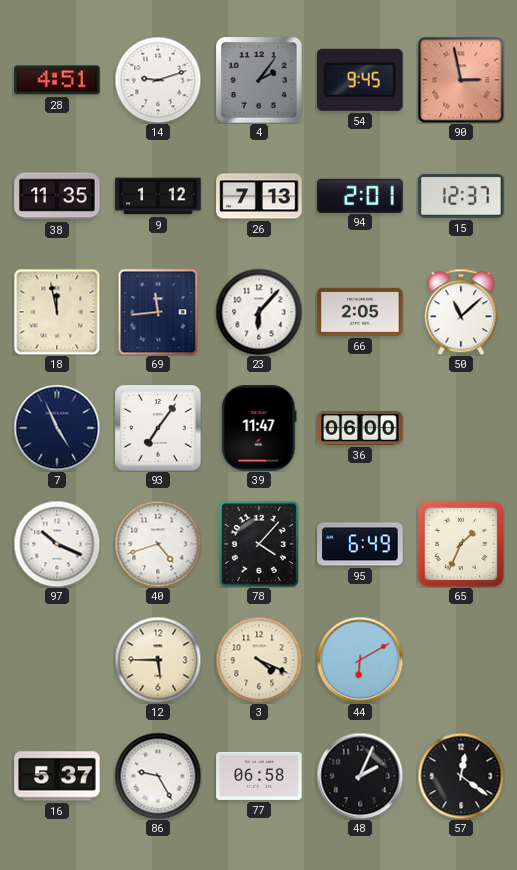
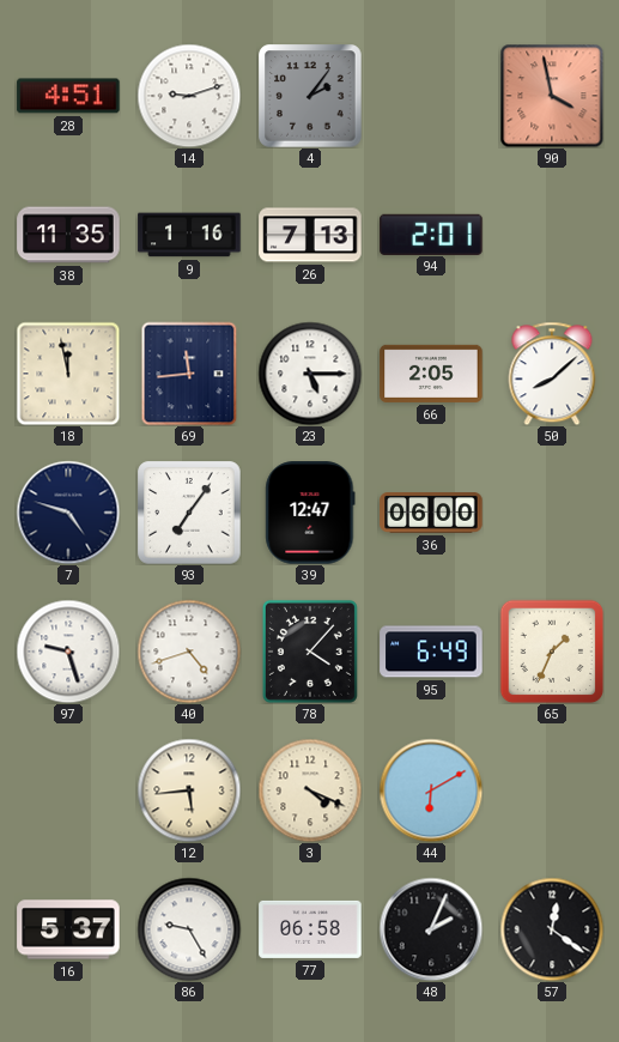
54: 9:45 -> none (361, 80)
90: 2:58 -> 3:58 (552, 96)
9: 1:12 -> 1:16 (189, 235)
15: 12:37 -> none (461, 196)
23: 6:07 -> 5:15 (310, 374)
50: 11:08 -> 8:08 (552, 374)
7: 4:56 -> 4:48 (68, 513)
39: 11:47 -> 12:47 (310, 513)
97: 10:19 -> 9:27 (68, 652)
12: 5:45 -> 5:44 (189, 790)
